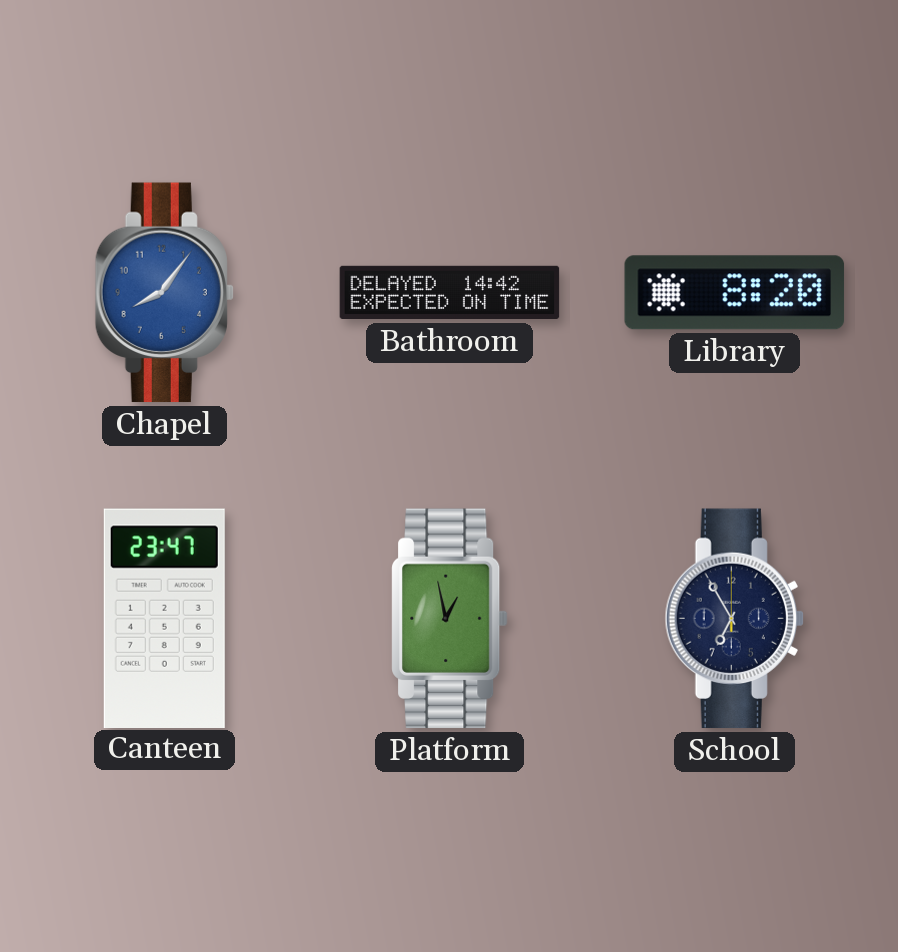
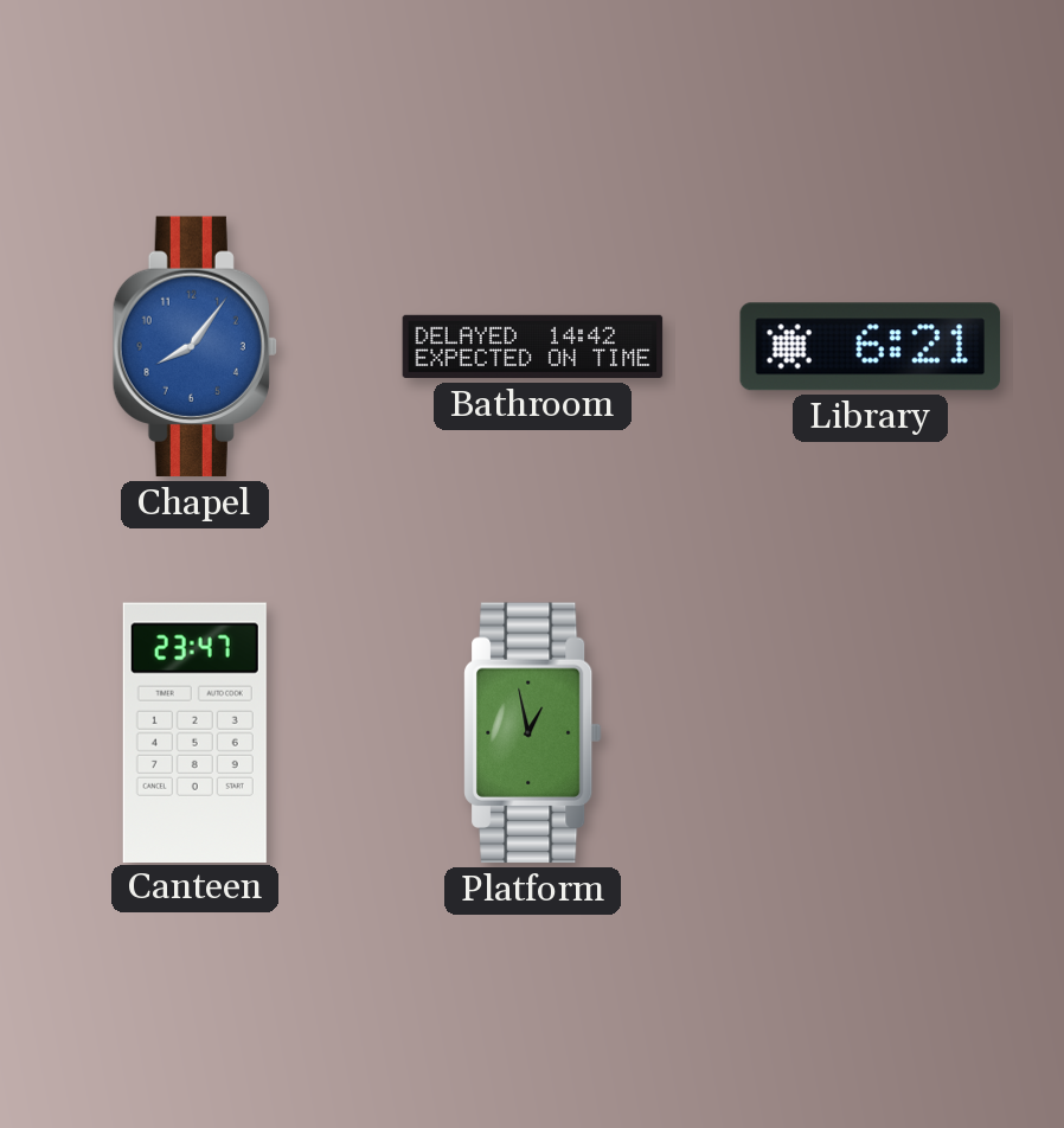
Library: 8:20 -> 6:21 (871, 347)
School: 6:55 -> none (734, 619)
